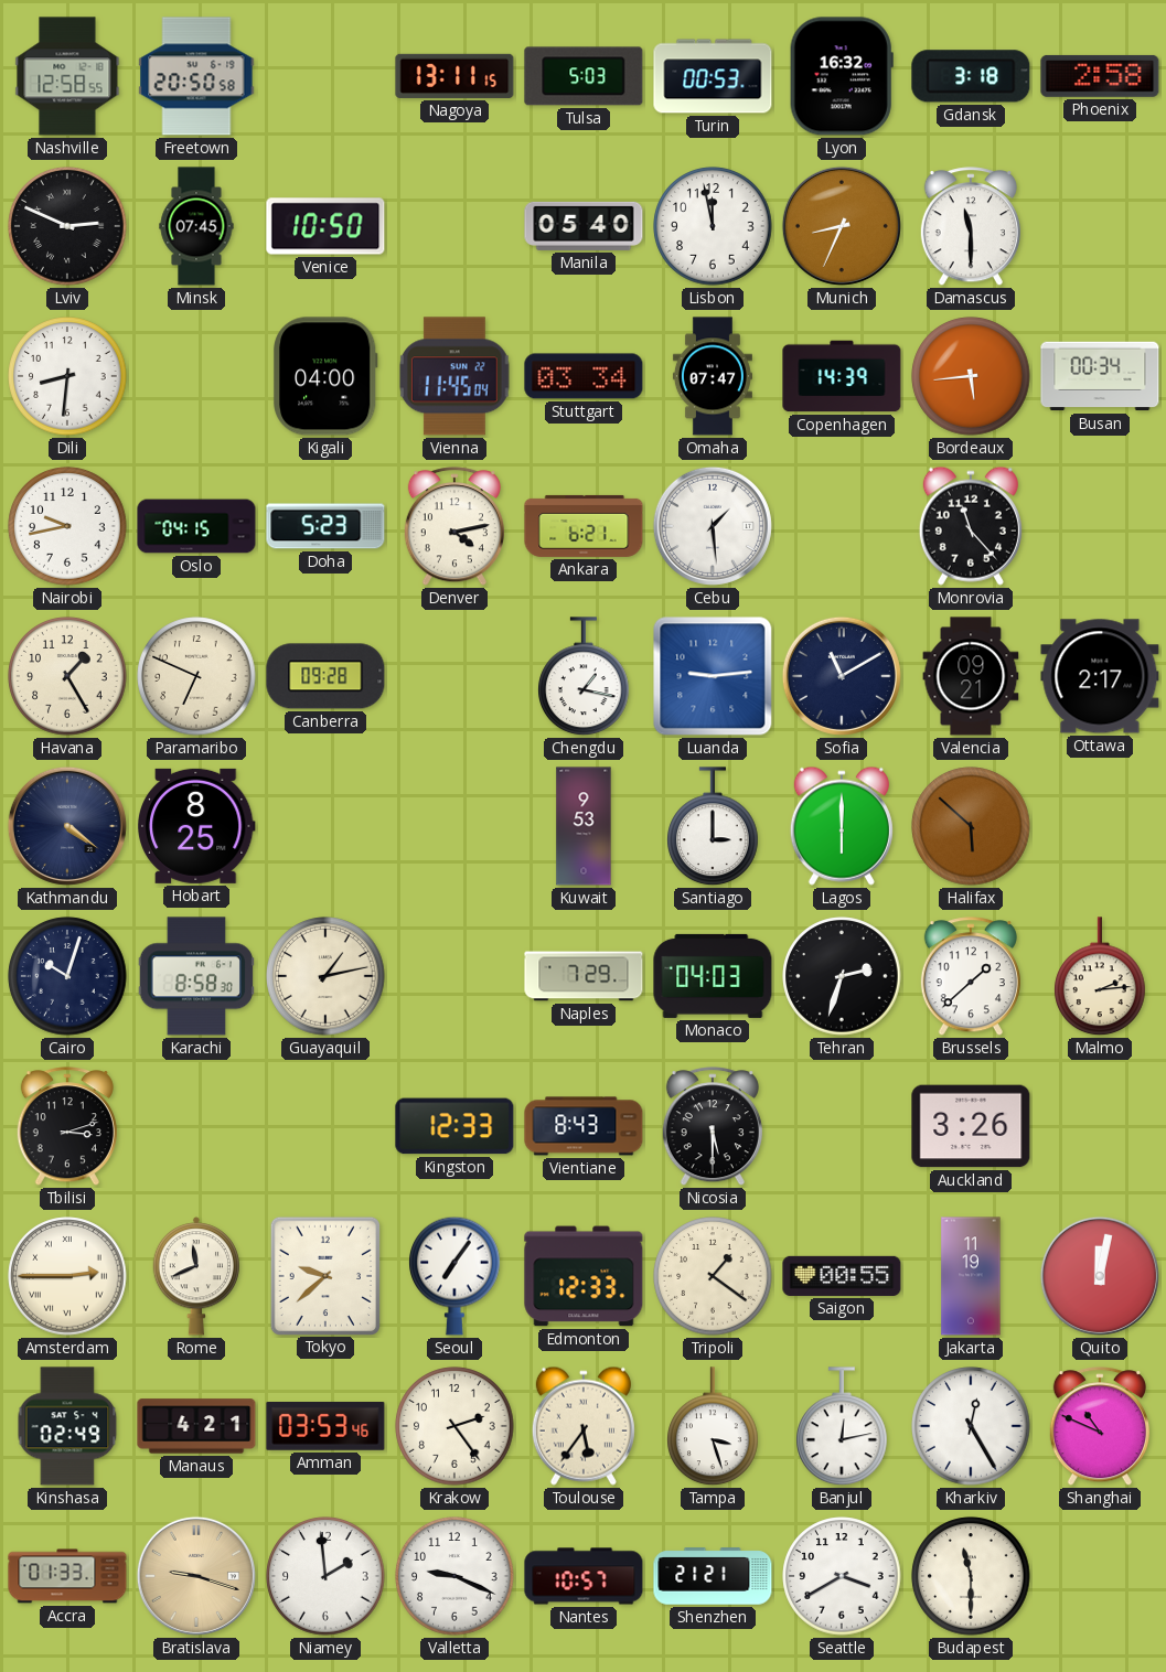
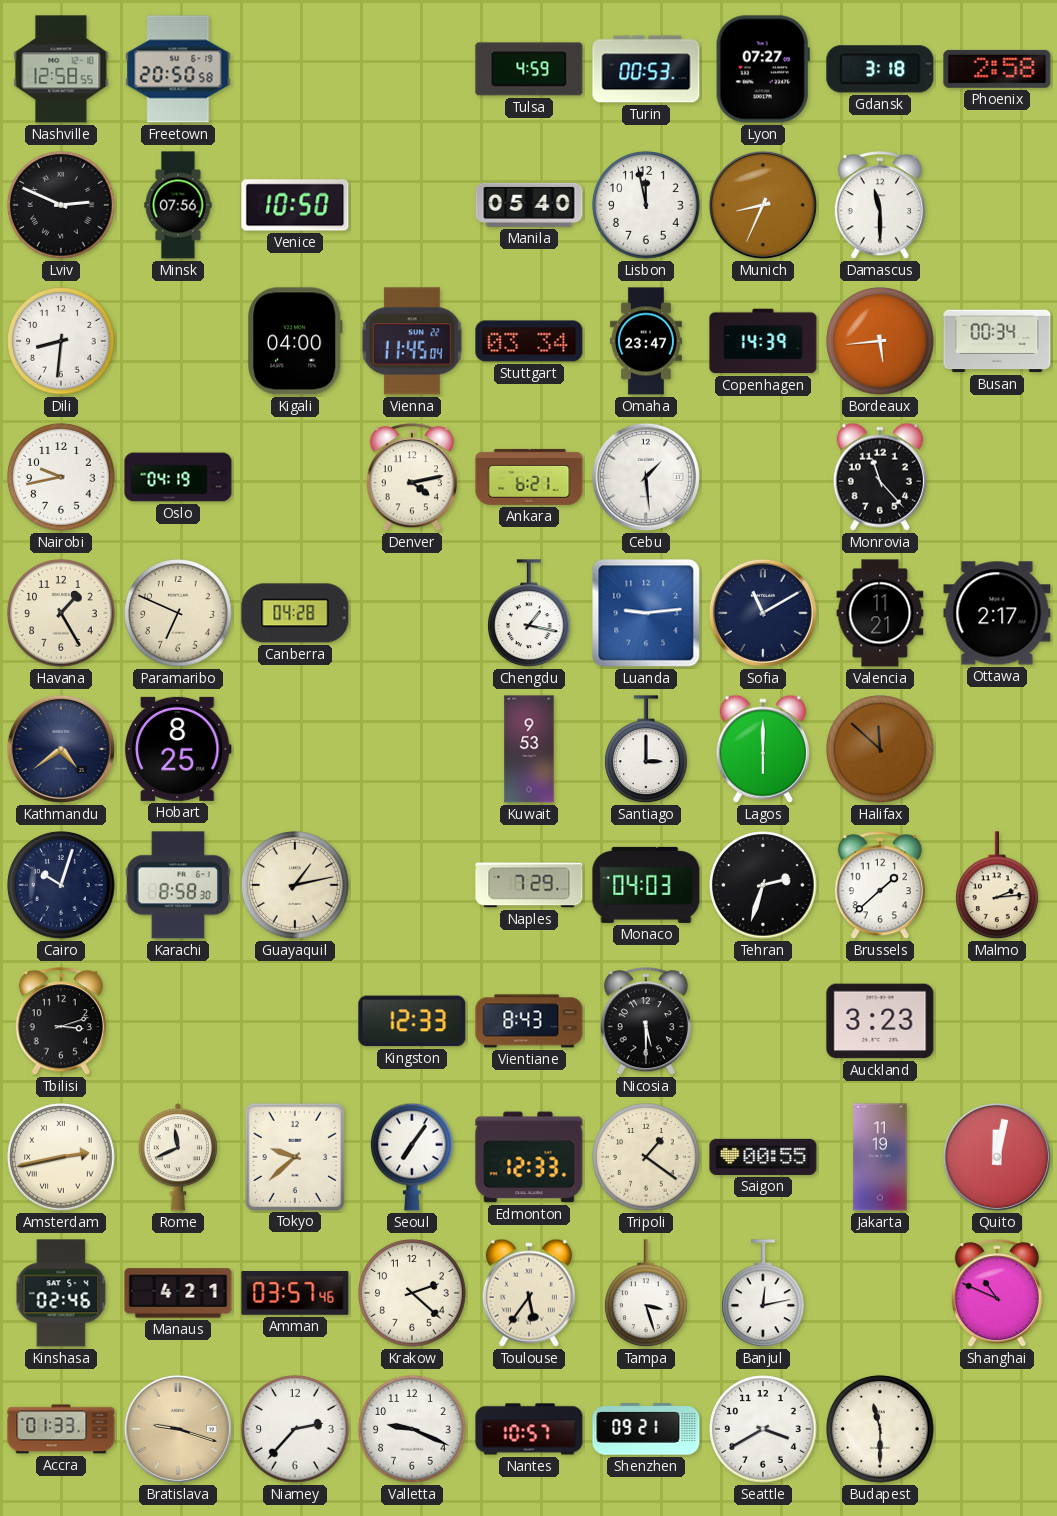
Nagoya: 13:11 -> none (454, 76)
Tulsa: 5:03 -> 4:59 (529, 69)
Lyon: 16:32 -> 07:27 (763, 69)
Minsk: 07:45 -> 07:56 (178, 205)
Omaha: 07:47 -> 23:47 (646, 341)
Oslo: 04:15 -> 04:19 (178, 477)
Doha: 5:23 -> none (325, 526)
Canberra: 09:28 -> 04:28 (295, 613)
Valencia: 09:21 -> 11:21 (880, 613)
Kathmandu: 4:21 -> 4:39 (61, 749)
Halifax: 5:52 -> 11:52 (880, 749)
Auckland: 3:26 -> 3:23 (880, 1021)
Amsterdam: 2:45 -> 2:43 (61, 1157)
Kinshasa: 02:49 -> 02:46 (61, 1293)
Amman: 03:53 -> 03:57 (295, 1294)
Krakow: 2:24 -> 2:22 (412, 1293)
Kharkiv: 12:25 -> none (971, 1426)
Niamey: 1:59 -> 2:37 (295, 1429)
Shenzhen: 21:21 -> 09:21 (646, 1429)
